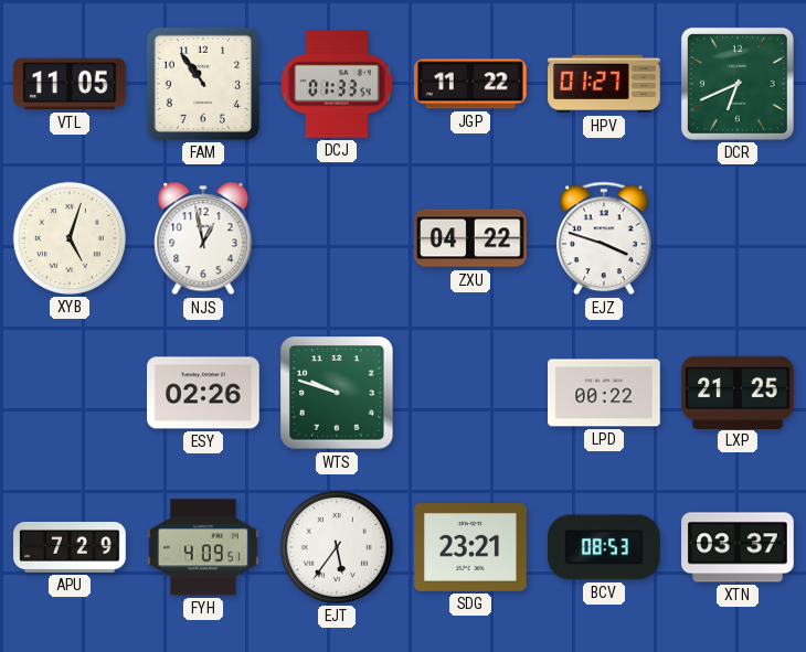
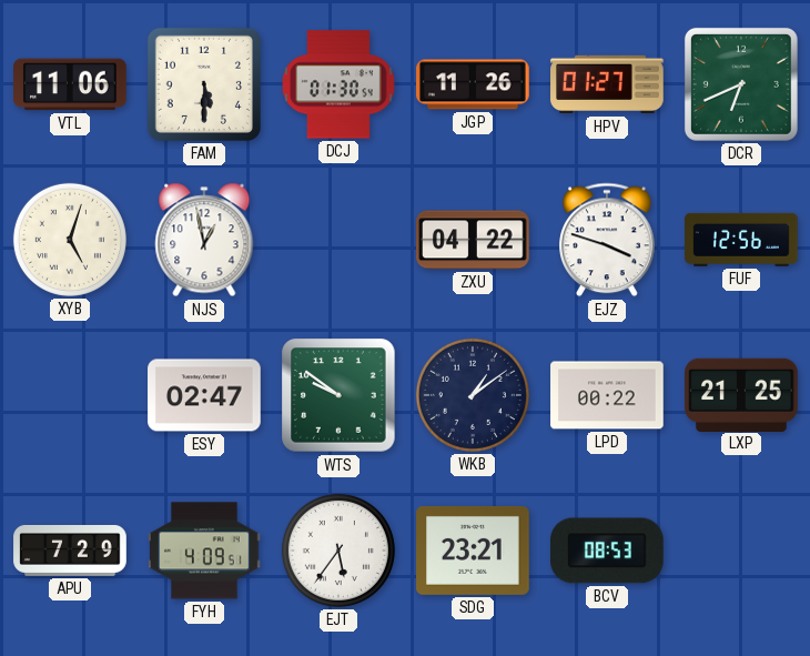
VTL: 11:05 -> 11:06 (70, 84)
FAM: 10:54 -> 5:30 (204, 84)
DCJ: 01:33 -> 01:30 (338, 84)
JGP: 11:22 -> 11:26 (474, 84)
FUF: none -> 12:56 (741, 240)
ESY: 02:26 -> 02:47 (204, 395)
WTS: 9:48 -> 9:51 (338, 395)
WKB: none -> 1:09 (473, 395)
XTN: 03:37 -> none (738, 547)
